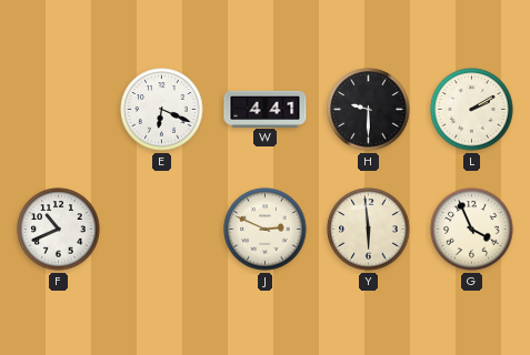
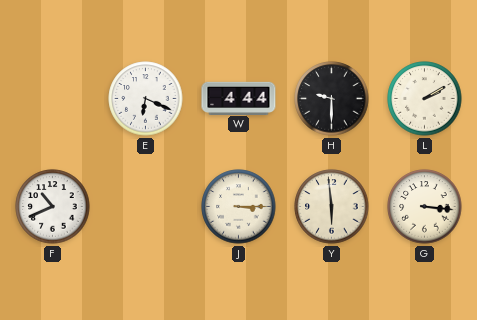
W: 4:41 -> 4:44 (239, 98)
J: 2:49 -> 3:15 (239, 207)
G: 3:56 -> 3:16 (425, 207)
